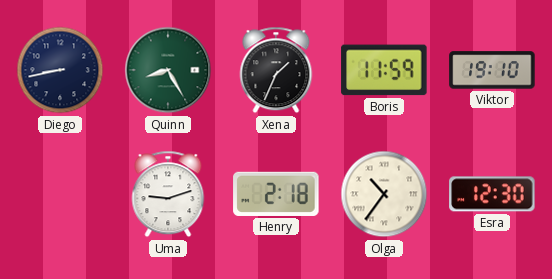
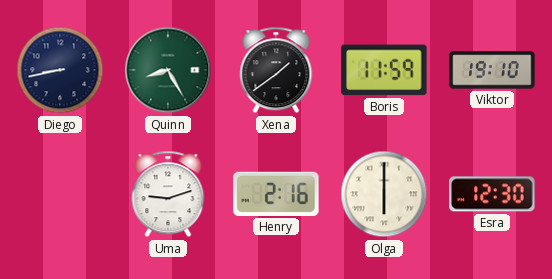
Xena: 1:34 -> 1:39 (276, 70)
Henry: 2:18 -> 2:16 (276, 194)
Olga: 10:36 -> 6:00 (384, 194)
